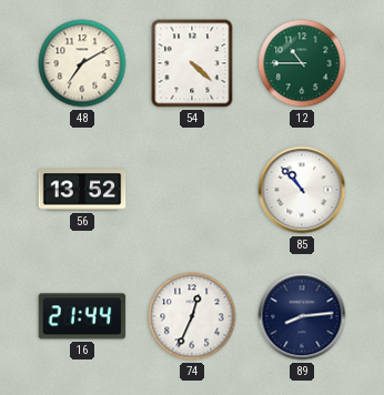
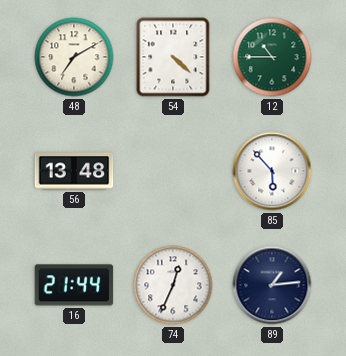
56: 13:52 -> 13:48 (74, 171)
85: 10:53 -> 5:53 (272, 171)
89: 8:14 -> 1:14 (272, 285)
